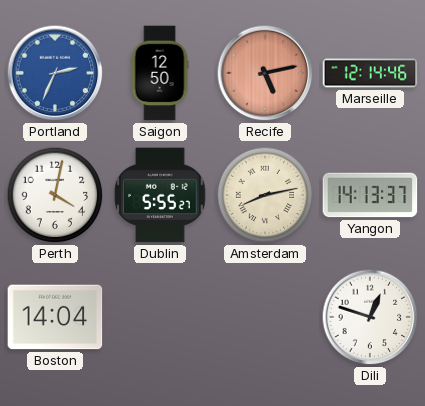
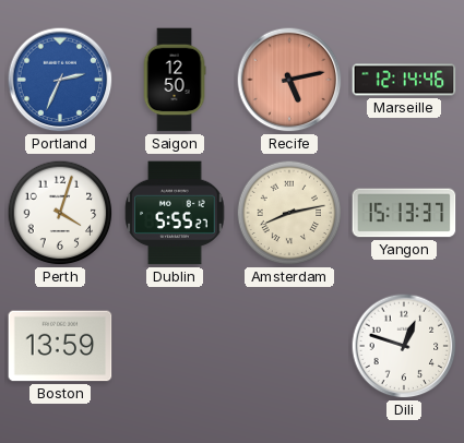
Perth: 4:02 -> 4:03 (60, 213)
Yangon: 14:13 -> 15:13 (404, 213)
Boston: 14:04 -> 13:59 (60, 346)
